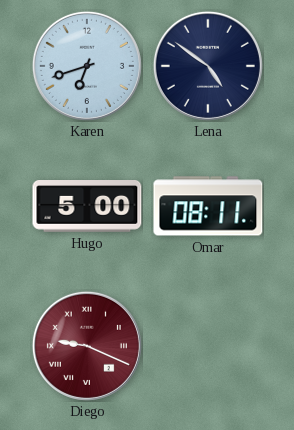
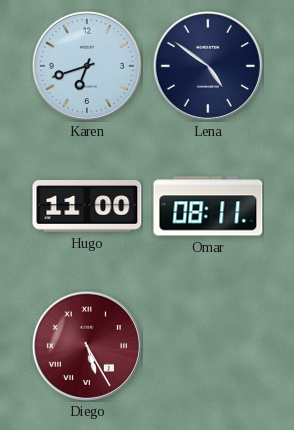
Hugo: 5:00 -> 11:00 (87, 206)
Diego: 9:19 -> 5:25 (87, 346)
